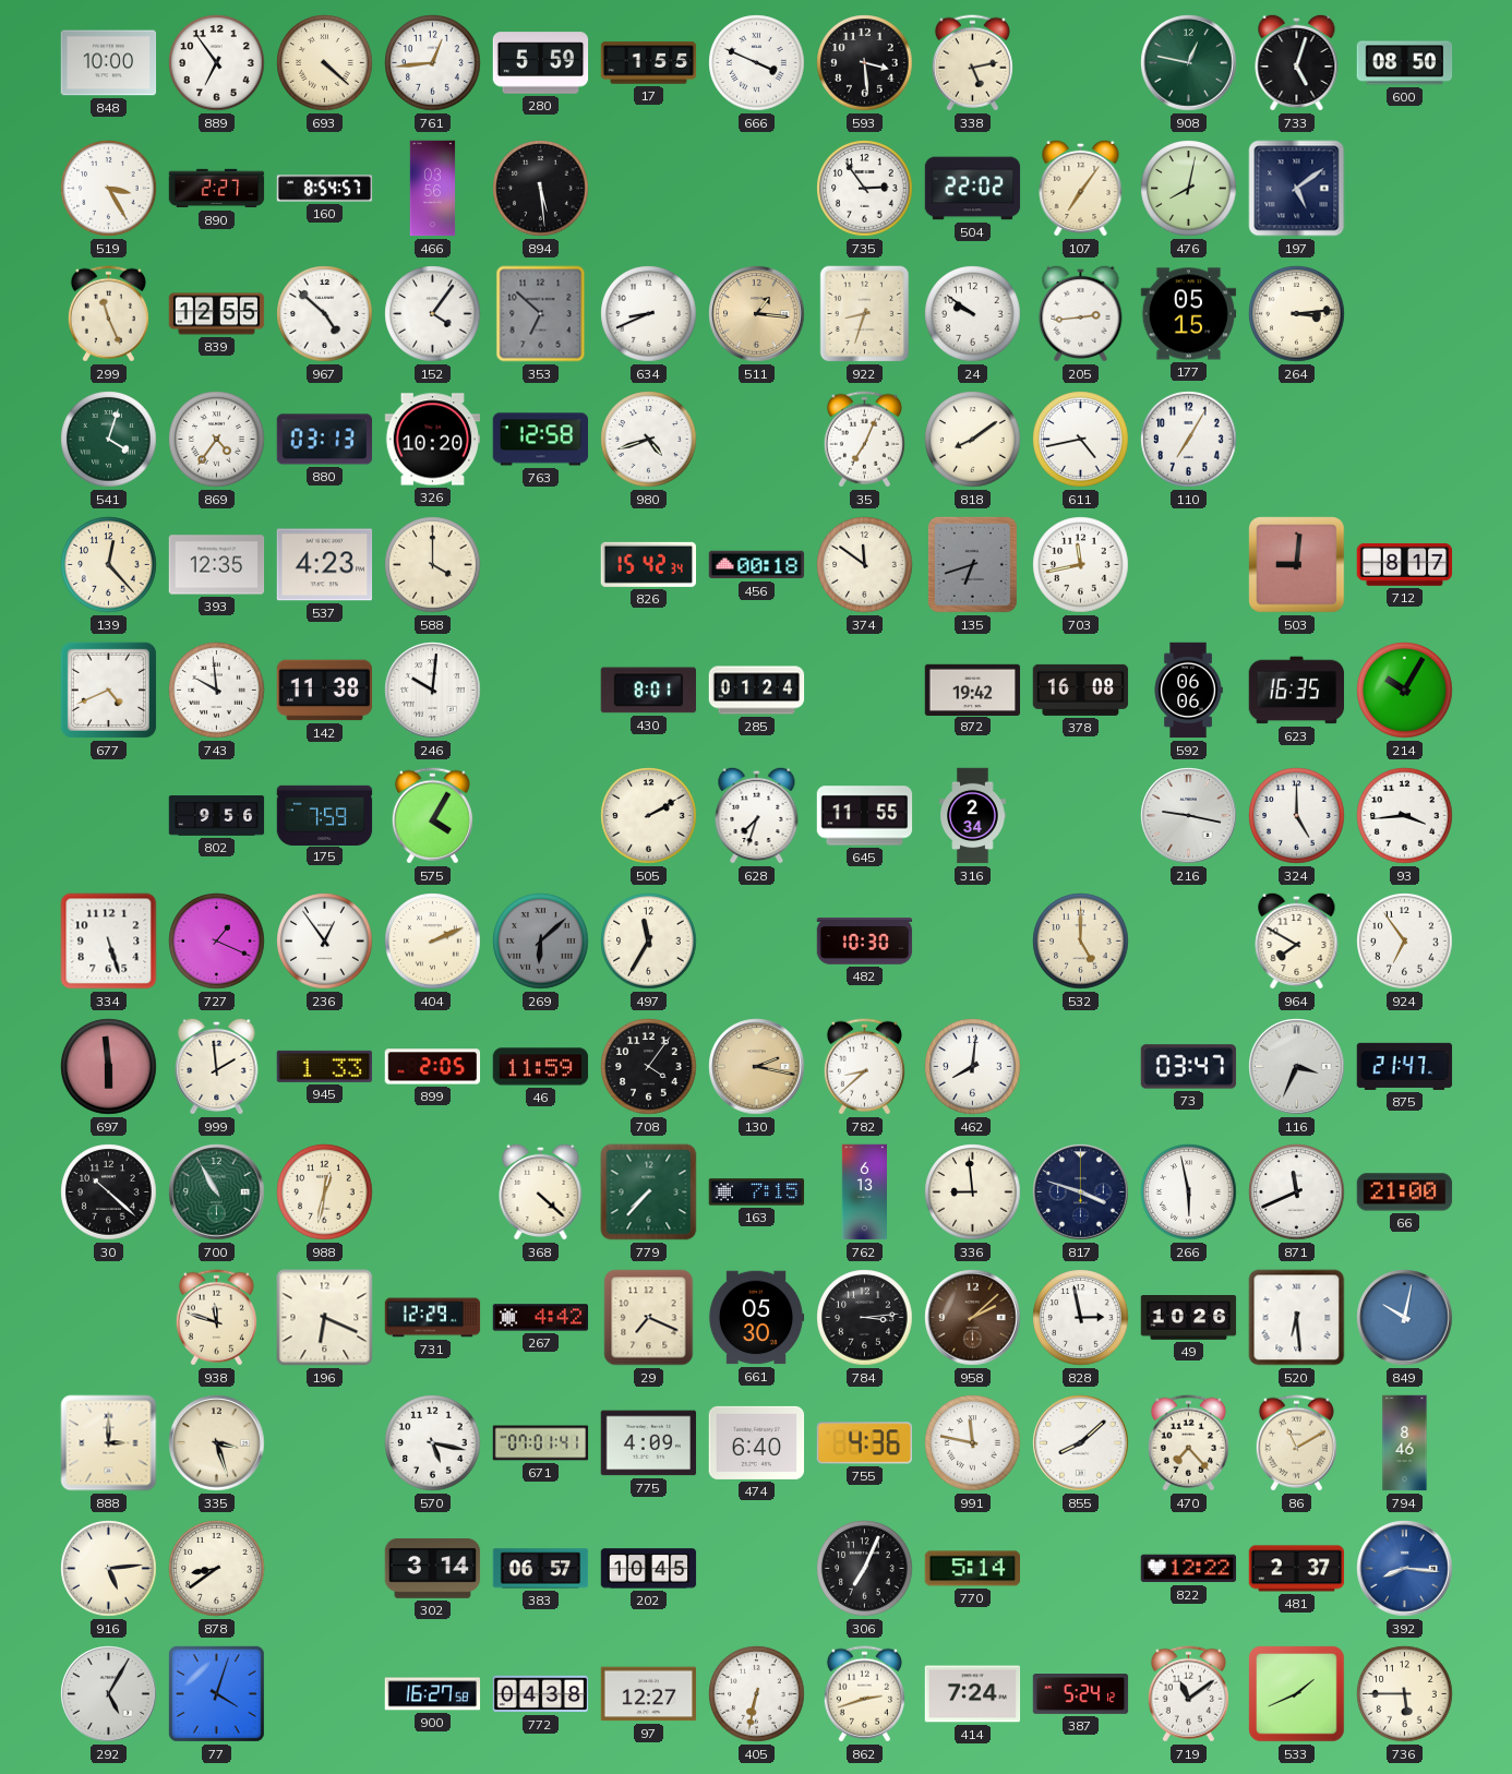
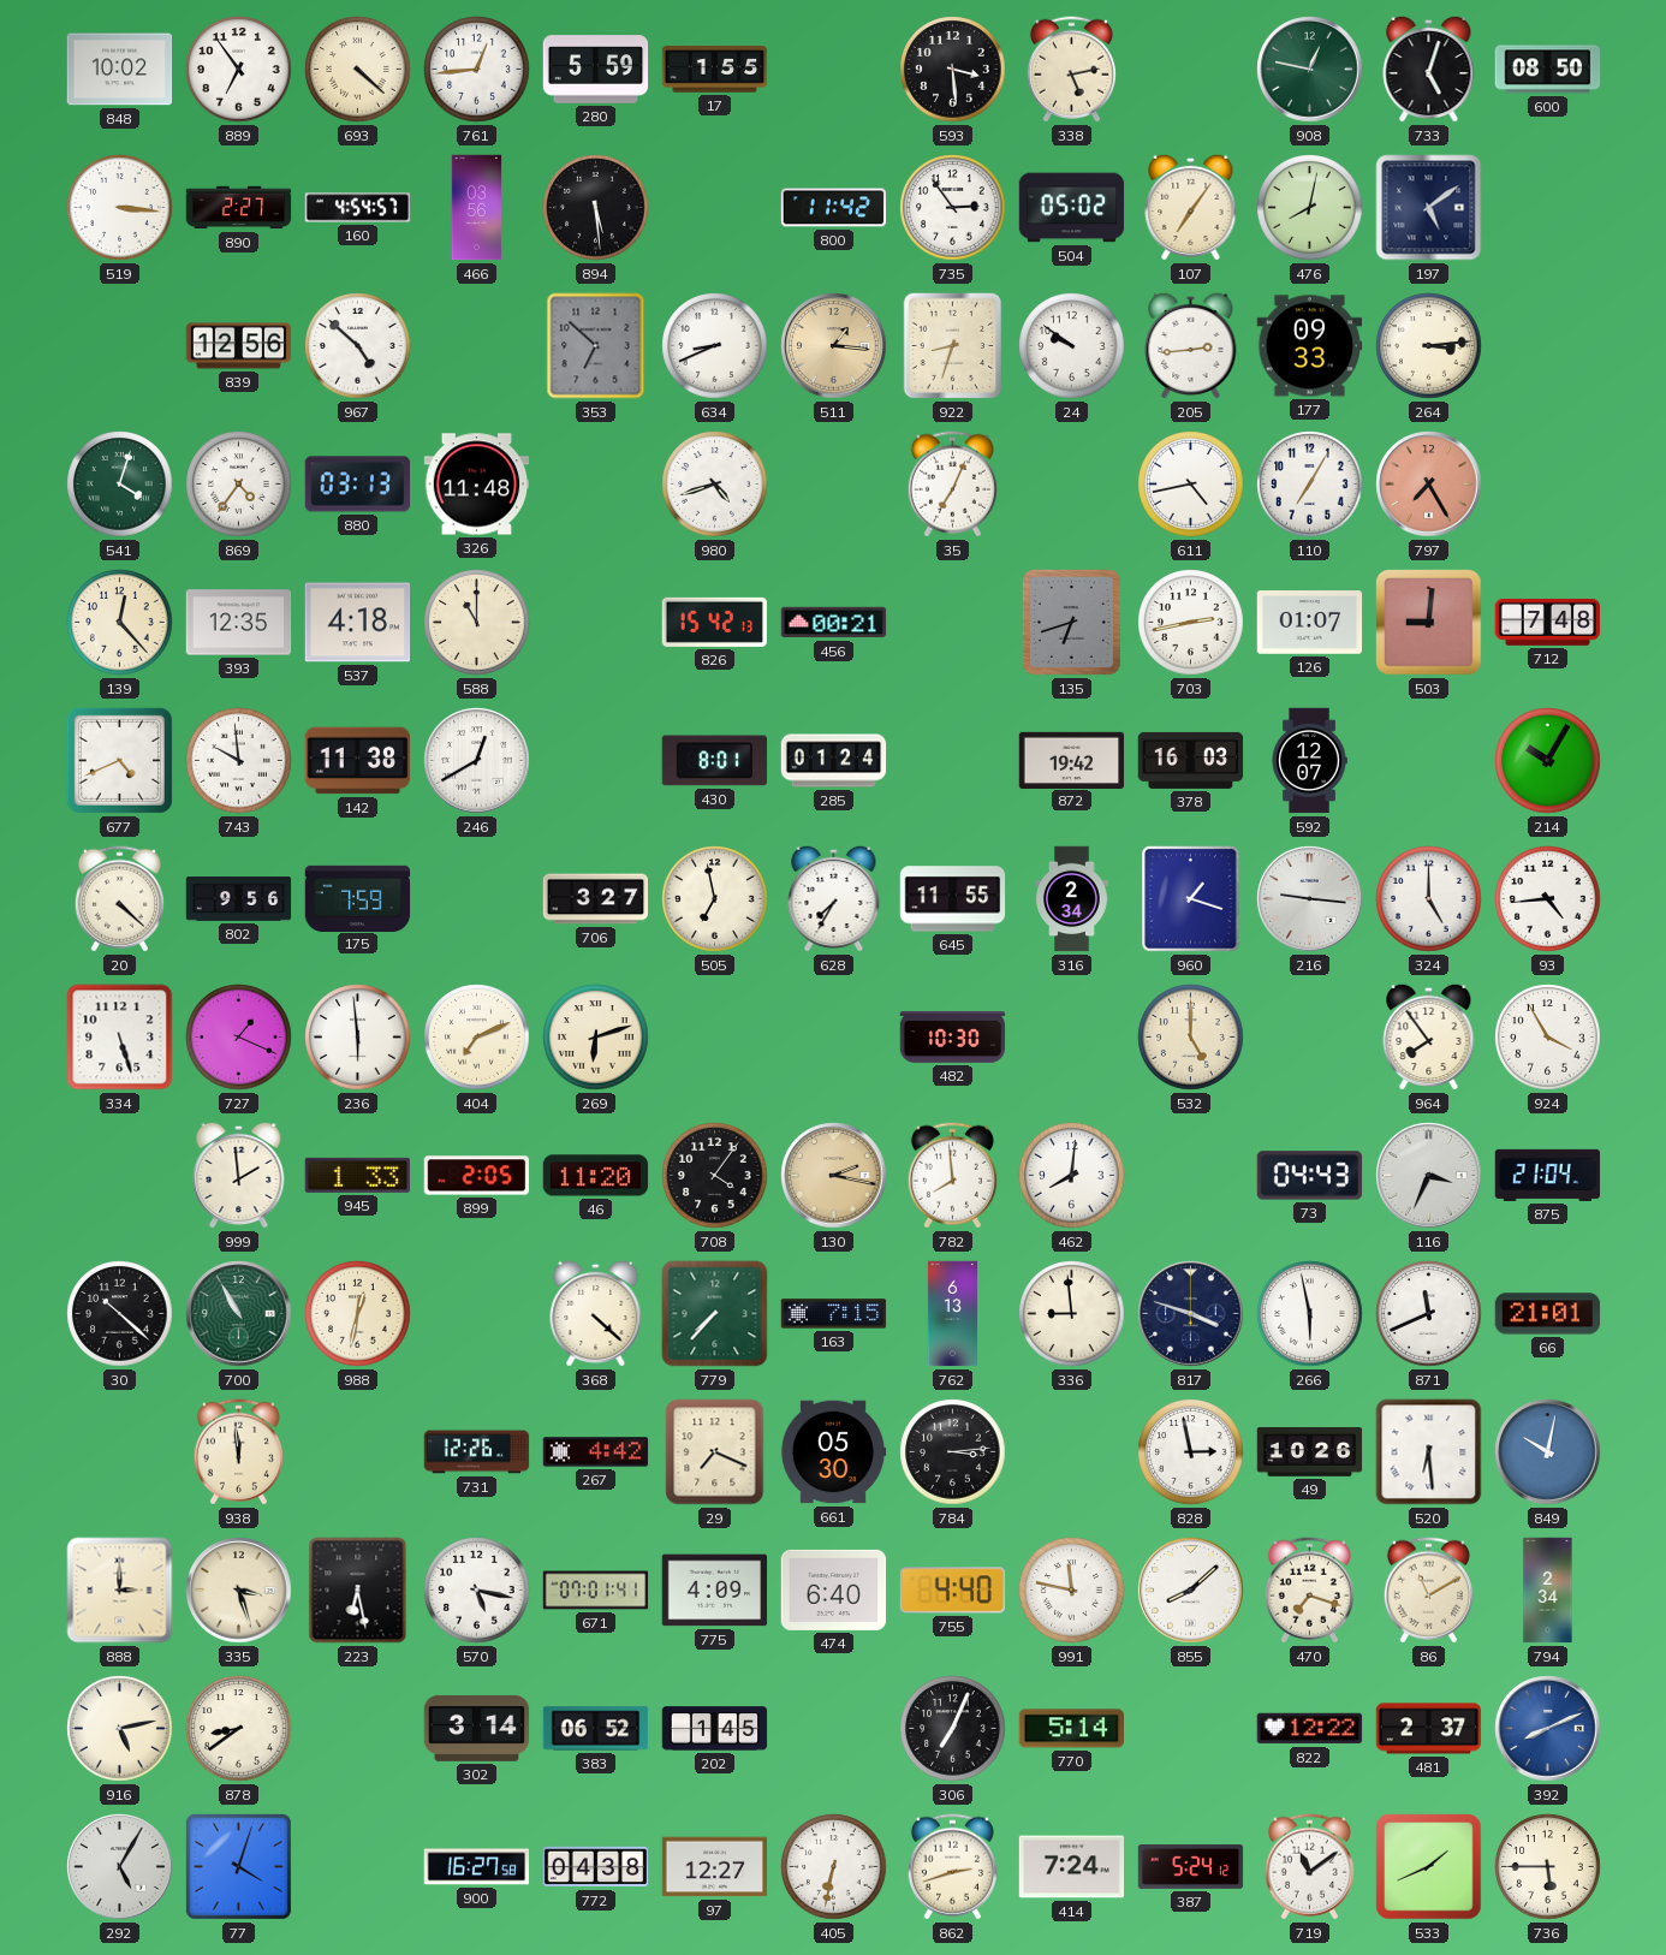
848: 10:00 -> 10:02 (120, 70)
666: 3:49 -> none (757, 63)
519: 3:25 -> 3:16 (120, 208)
160: 8:54 -> 4:54 (358, 208)
800: none -> 11:42 (834, 208)
504: 22:02 -> 05:02 (1072, 208)
299: 11:26 -> none (108, 314)
839: 12:55 -> 12:56 (239, 346)
152: 4:06 -> none (433, 314)
177: 05:15 -> 09:33 (1310, 346)
326: 10:20 -> 11:48 (477, 485)
763: 12:58 -> none (541, 440)
818: 8:09 -> none (973, 440)
797: none -> 7:25 (1429, 485)
537: 4:23 -> 4:18 (358, 623)
588: 4:00 -> 11:00 (477, 623)
826: 15:42:34 -> 15:42:13 (714, 622)
456: 00:18 -> 00:21 (834, 623)
374: 11:51 -> none (865, 565)
703: 11:43 -> 2:43 (1191, 623)
126: none -> 01:07 (1310, 623)
712: 8:17 -> 7:48 (1548, 623)
246: 10:01 -> 12:40 (477, 761)
378: 16:08 -> 16:03 (1191, 760)
592: 06:06 -> 12:07 (1309, 761)
623: 16:35 -> none (1296, 691)
20: none -> 4:22 (119, 899)
575: 4:05 -> none (432, 816)
706: none -> 3:27 (596, 899)
505: 2:10 -> 6:58 (715, 899)
628: 7:33 -> 7:35 (834, 898)
960: none -> 1:18 (1191, 899)
216: 9:17 -> 9:16 (1310, 899)
93: 3:44 -> 4:44 (1548, 899)
236: 12:54 -> 5:59 (358, 1038)
404: 2:11 -> 7:11 (477, 1038)
269: 6:08 -> 6:12 (596, 1038)
269 dial: grey -> cream (596, 1038)
497: 11:35 -> none (649, 942)
964: 7:50 -> 7:54 (1429, 1036)
924: 6:54 -> 3:55 (1548, 1038)
697: 5:59 -> none (109, 1067)
46: 11:59 -> 11:20 (596, 1176)
782: 8:38 -> 7:59 (952, 1176)
73: 03:47 -> 04:43 (1310, 1176)
875: 21:47 -> 21:04 (1548, 1175)
66: 21:00 -> 21:01 (1548, 1314)
938: 11:48 -> 11:59 (238, 1452)
196: 6:19 -> none (325, 1318)
731: 12:29 -> 12:26 (477, 1452)
958: 2:08 -> none (973, 1318)
223: none -> 6:28 (358, 1591)
755: 4:36 -> 4:40 (952, 1591)
470: 7:23 -> 7:18 (1309, 1591)
794: 8:46 -> 2:34 (1548, 1591)
916: 5:14 -> 5:13 (120, 1729)
383: 06:57 -> 06:52 (596, 1729)
202: 10:45 -> 1:45 (715, 1729)
392: 8:16 -> 8:11 (1548, 1729)
